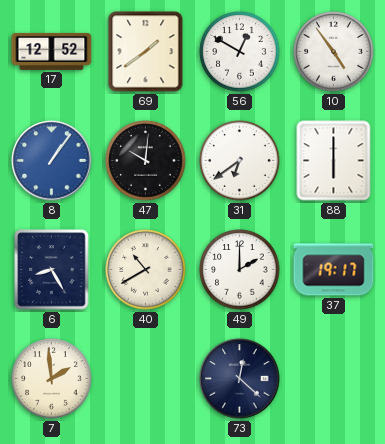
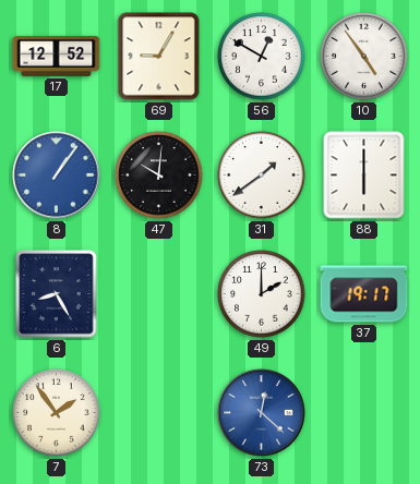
69: 1:39 -> 9:05 (159, 57)
31: 6:39 -> 1:39 (262, 176)
40: 10:40 -> none (146, 270)
7: 1:59 -> 1:54 (57, 413)
73 dial: navy -> blue (262, 413)
